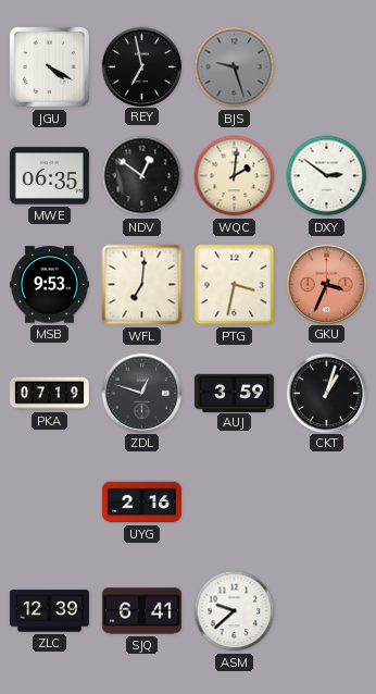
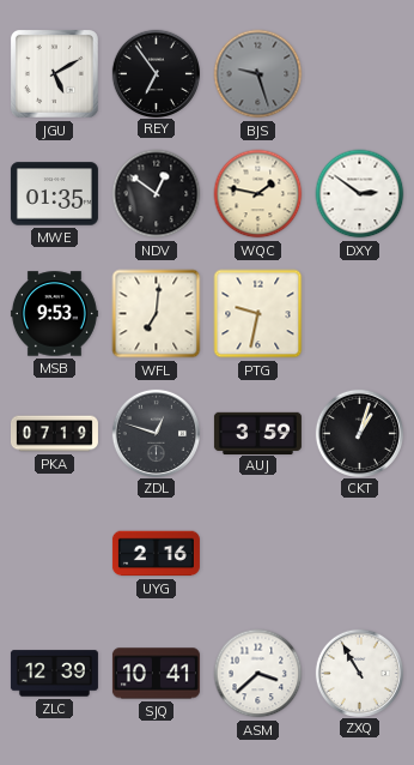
JGU: 4:20 -> 5:10 (54, 73)
REY: 6:58 -> 6:54 (156, 73)
MWE: 06:35 -> 01:35 (54, 194)
WQC: 2:01 -> 1:47 (258, 194)
PTG: 3:32 -> 9:32 (258, 314)
GKU: 3:34 -> none (326, 284)
SJQ: 6:41 -> 10:41 (156, 674)
ASM: 9:38 -> 3:38 (258, 674)
ZXQ: none -> 10:55 (359, 673)
